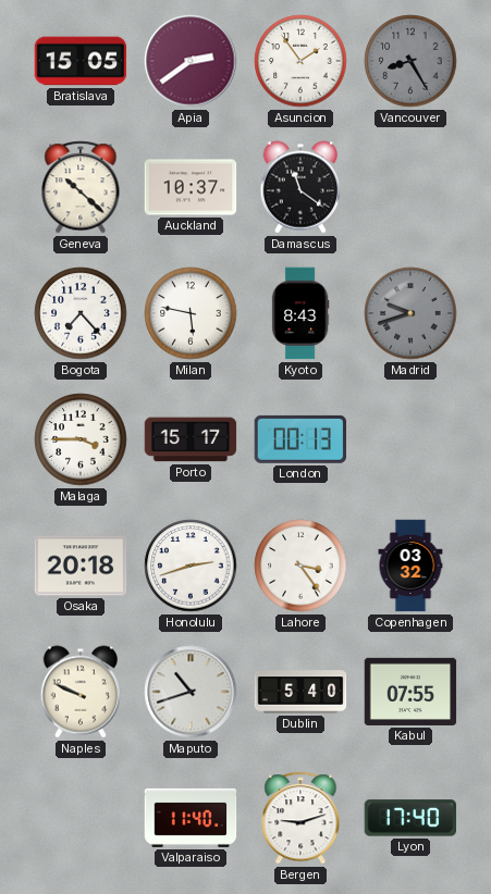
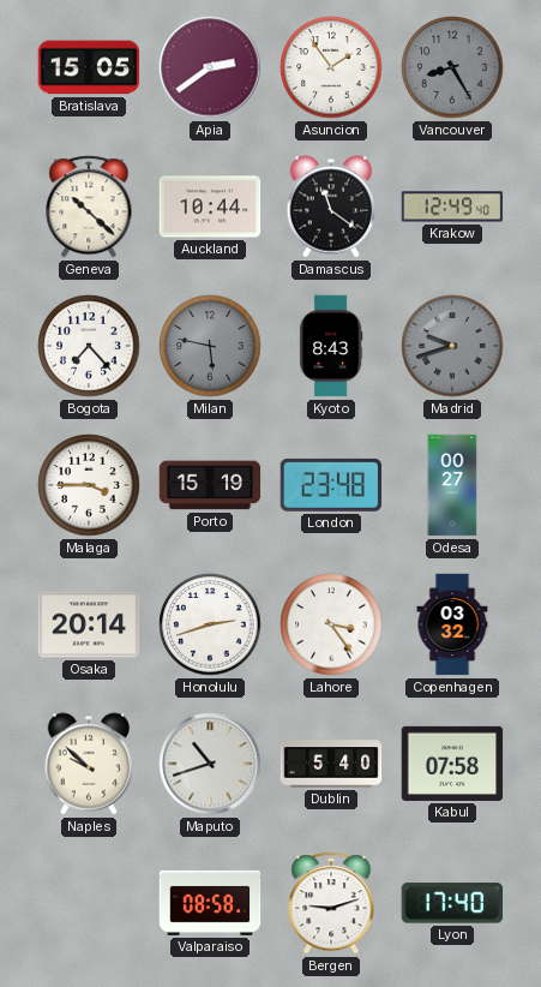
Auckland: 10:37 -> 10:44 (210, 207)
Krakow: none -> 12:49 (452, 207)
Milan dial: white -> grey (210, 346)
Porto: 15:17 -> 15:19 (210, 485)
London: 00:13 -> 23:48 (331, 485)
Odesa: none -> 00:27 (452, 485)
Osaka: 20:18 -> 20:14 (89, 624)
Naples: 9:49 -> 9:52 (89, 764)
Kabul: 07:55 -> 07:58 (452, 764)
Valparaiso: 11:40 -> 08:58 (210, 903)
